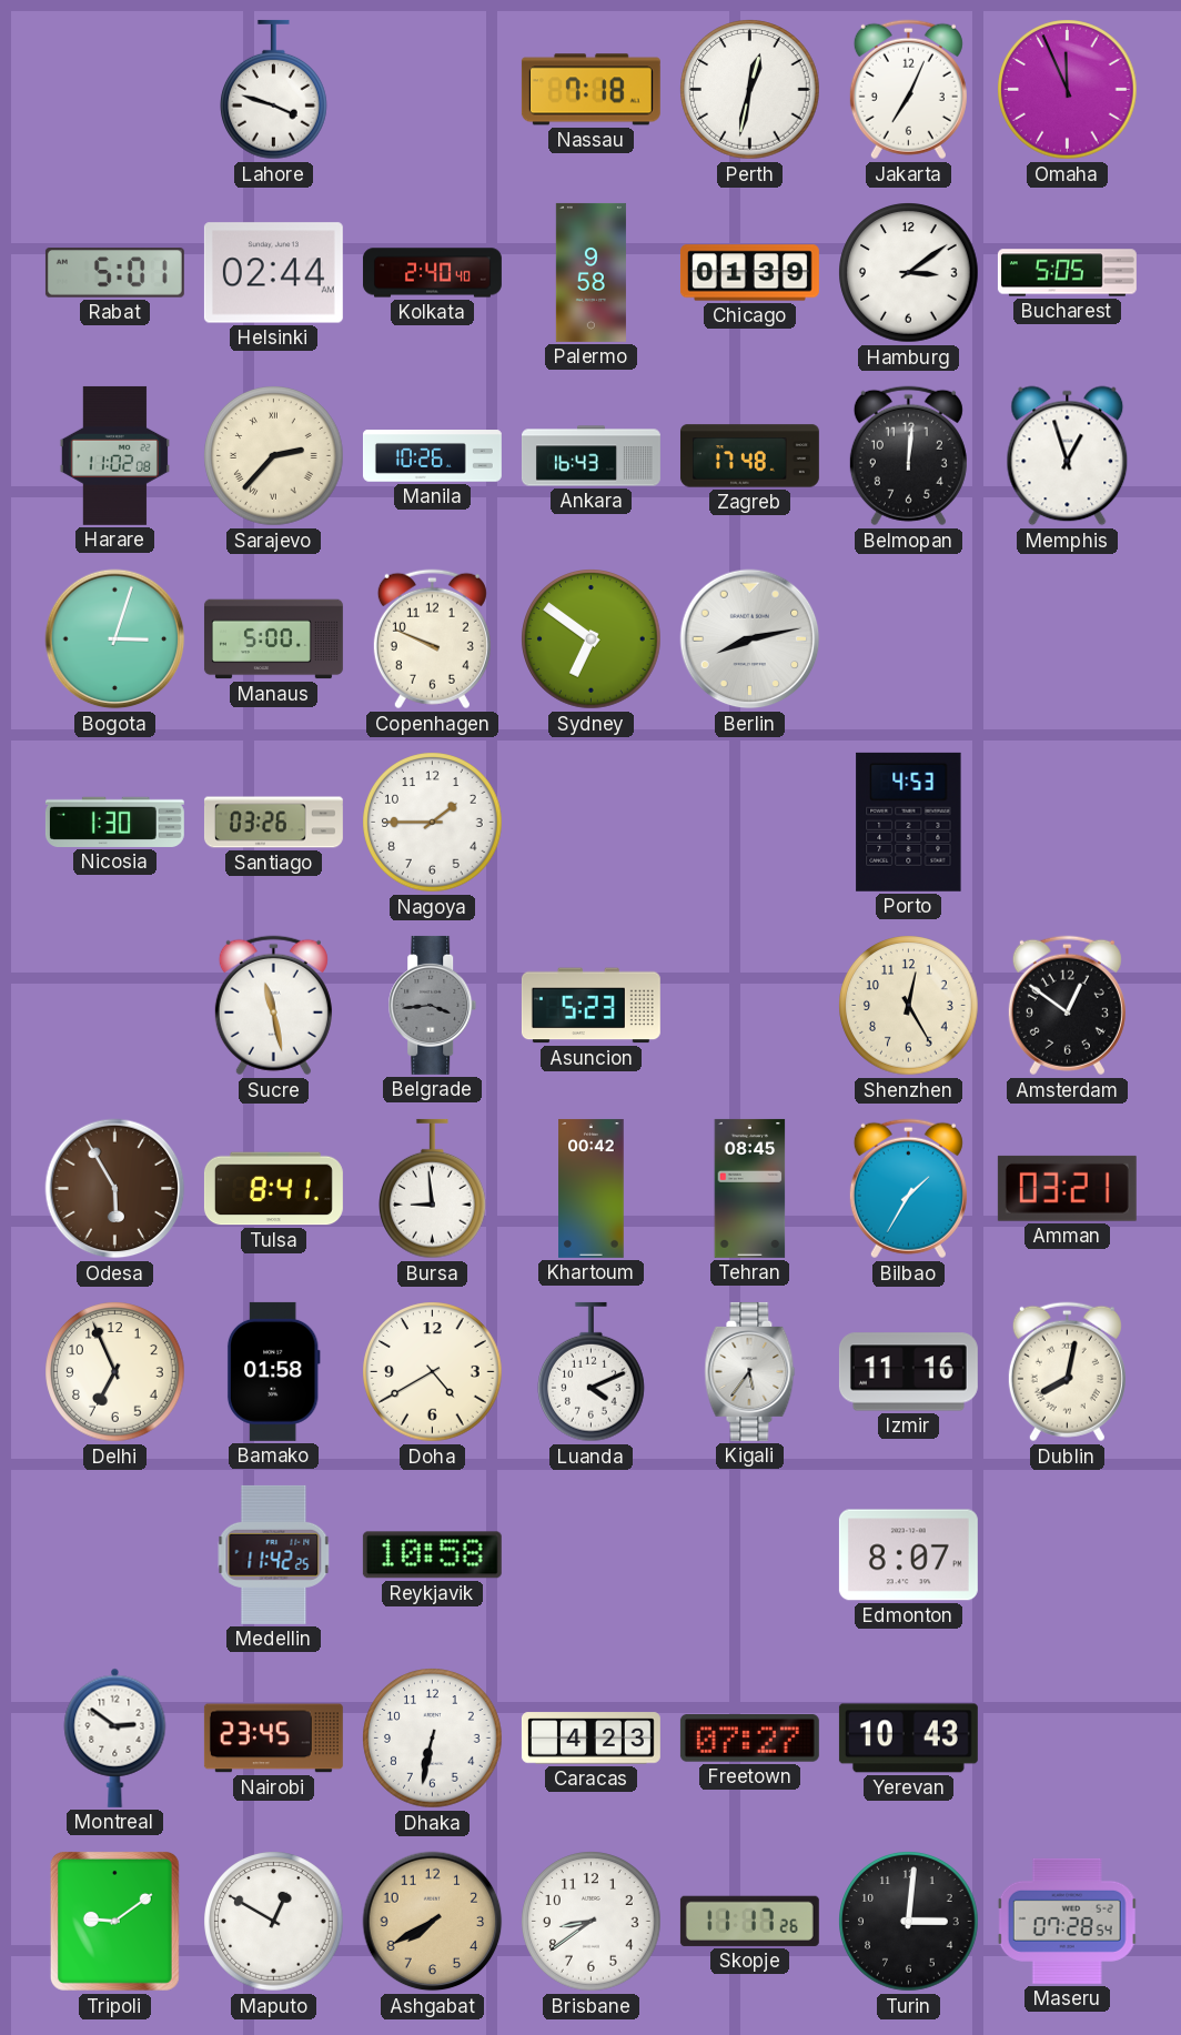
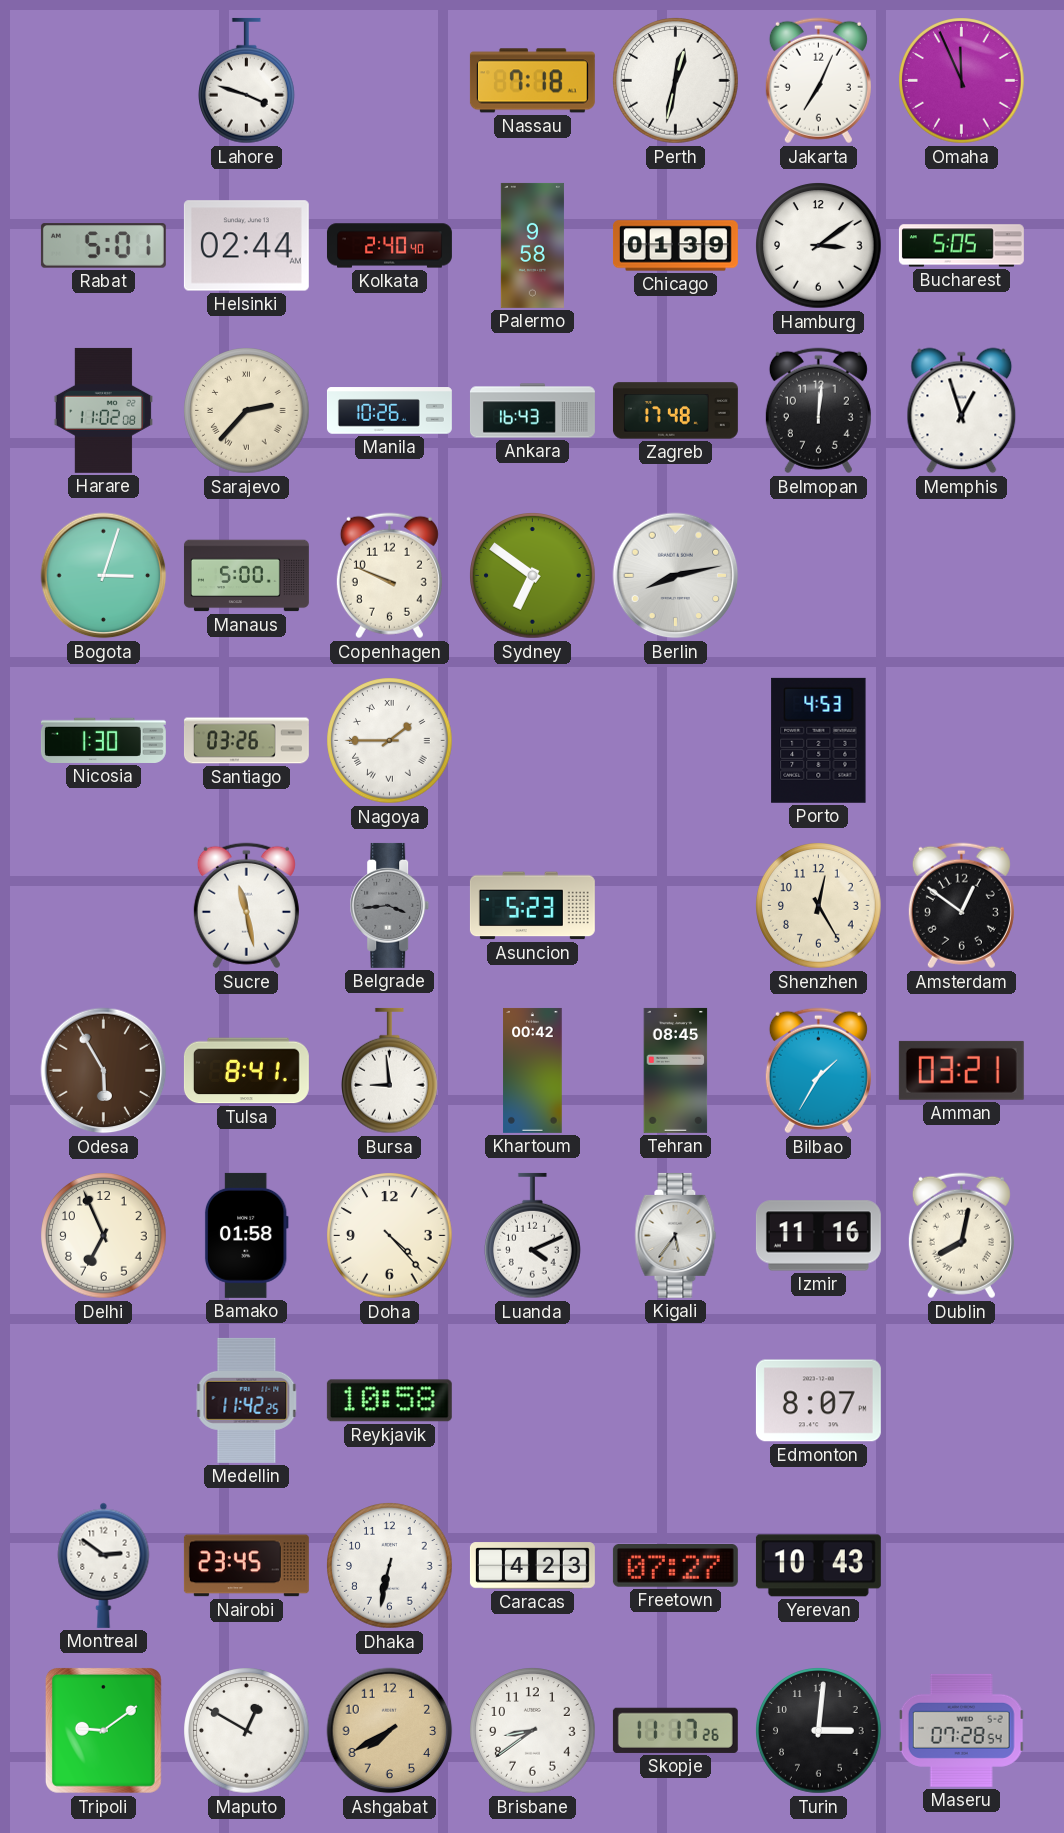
Nagoya numerals: Arabic -> Roman (390, 741)
Doha: 4:40 -> 4:23 (390, 1236)
